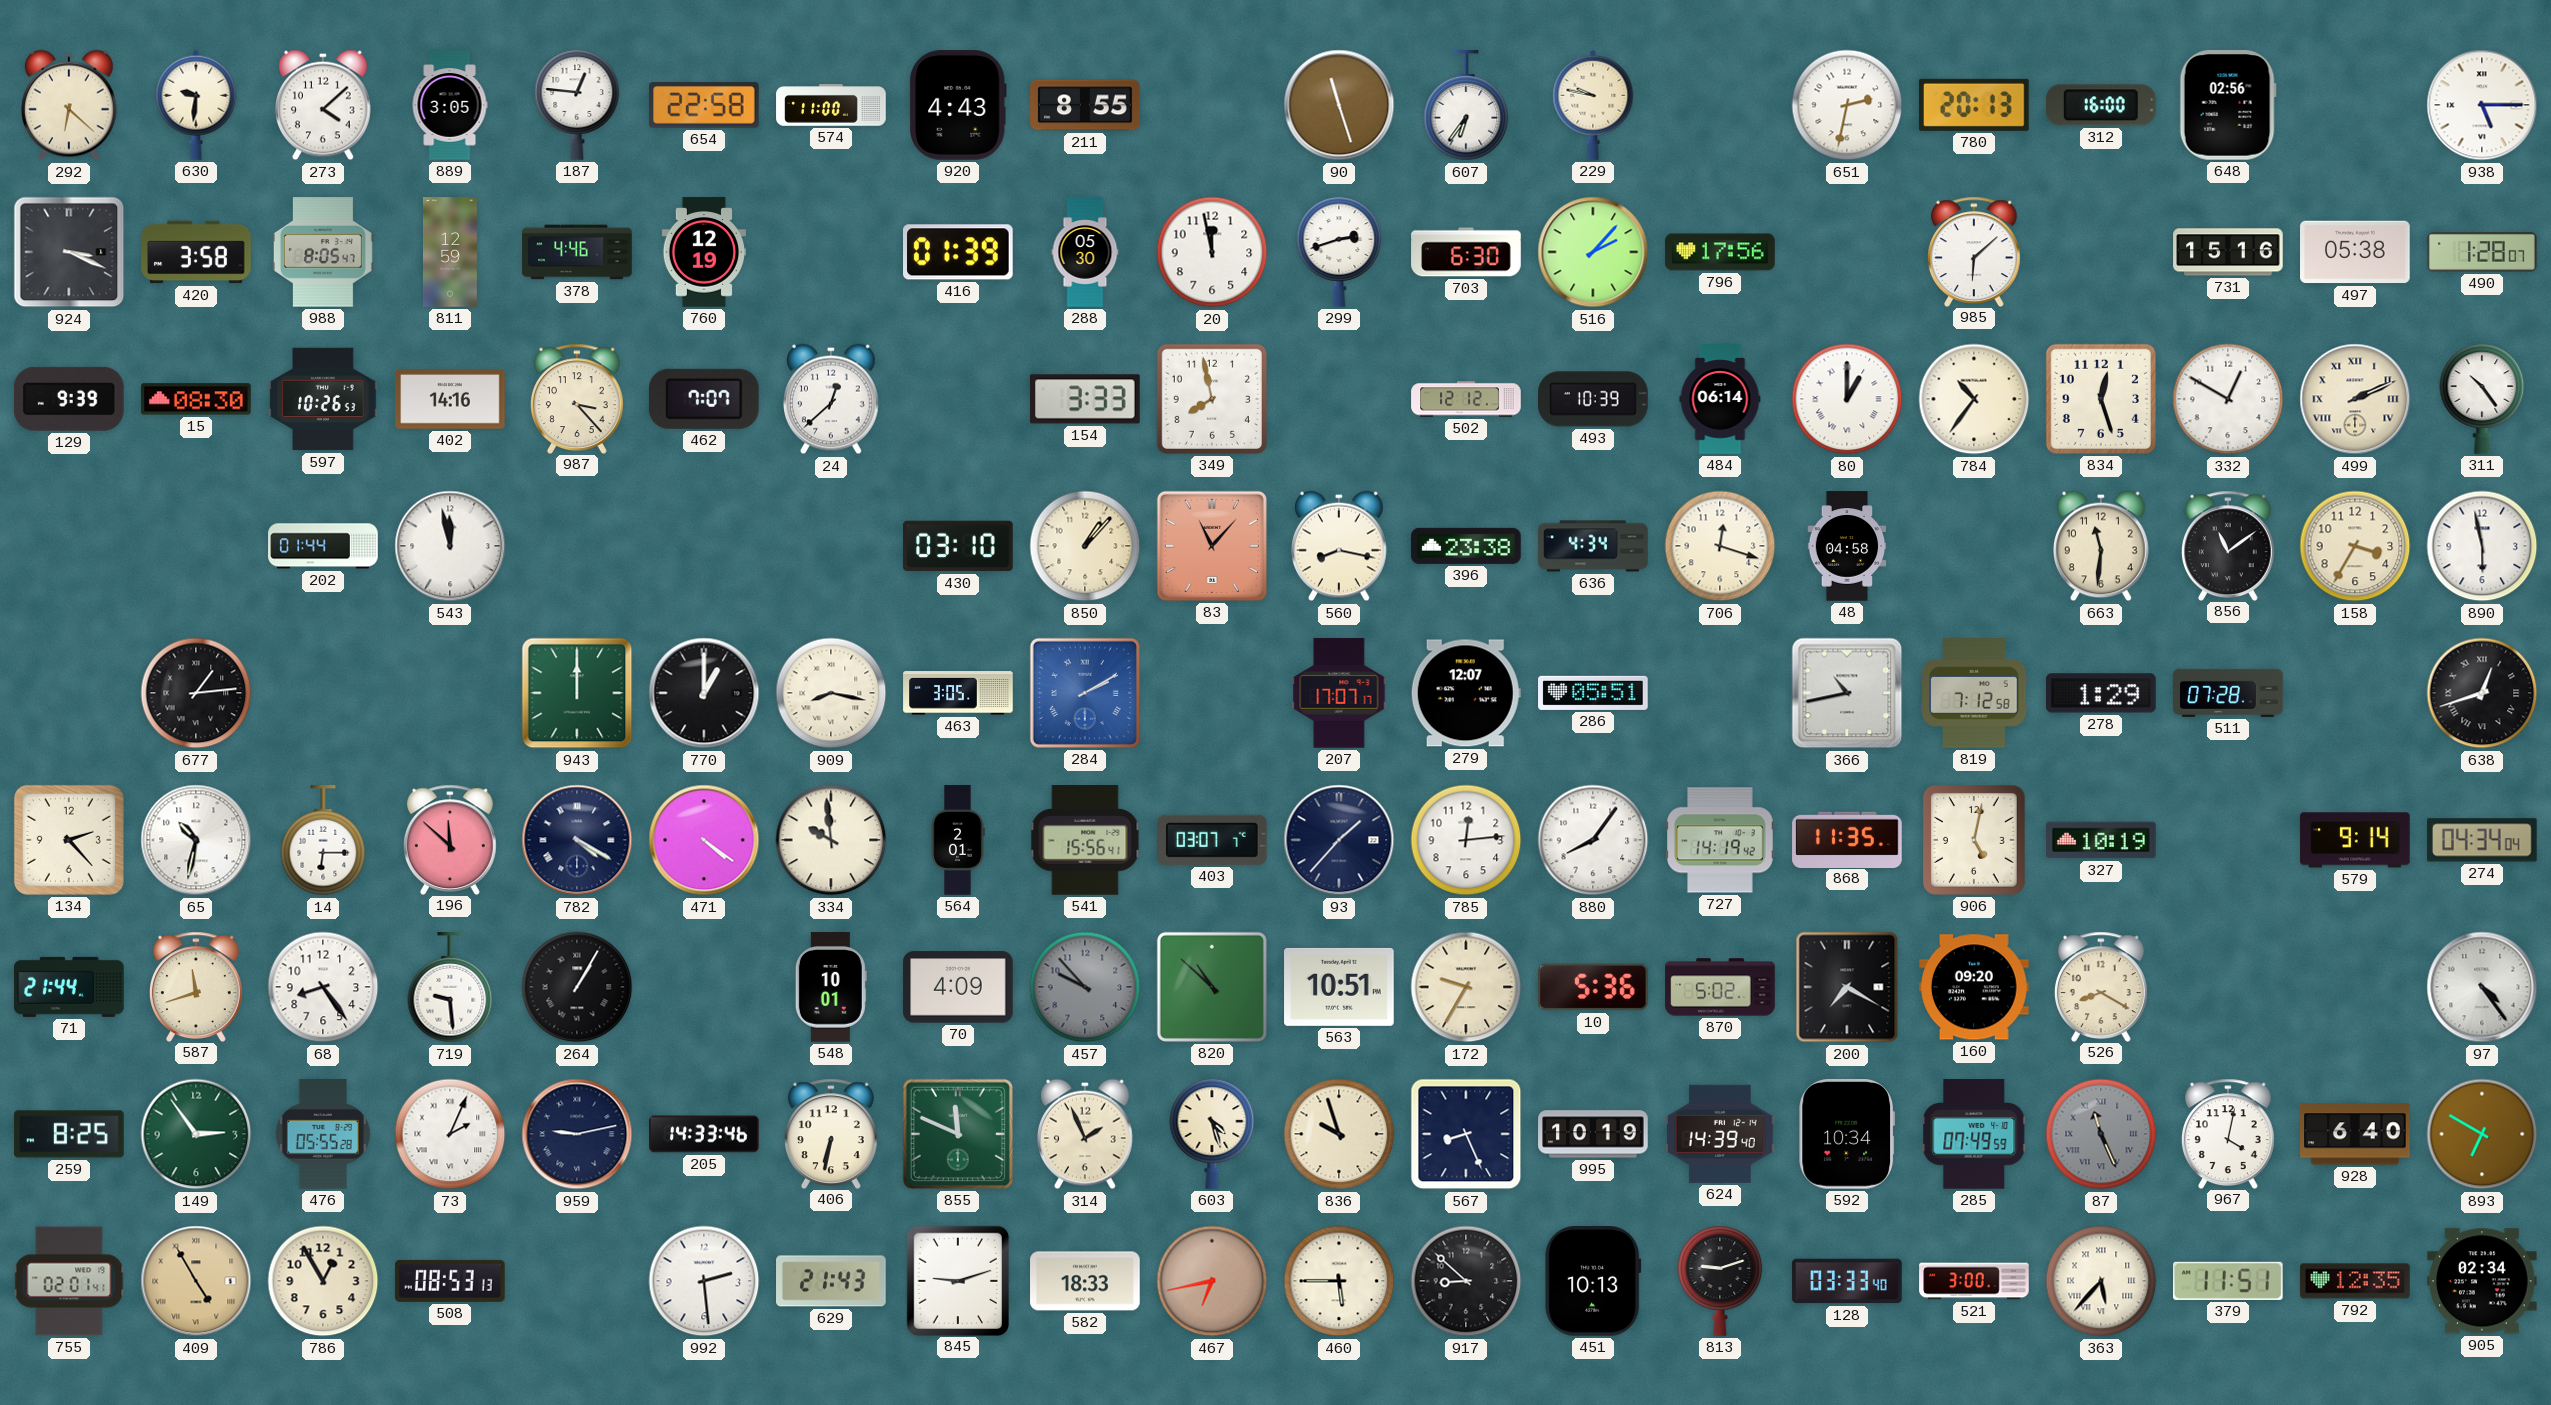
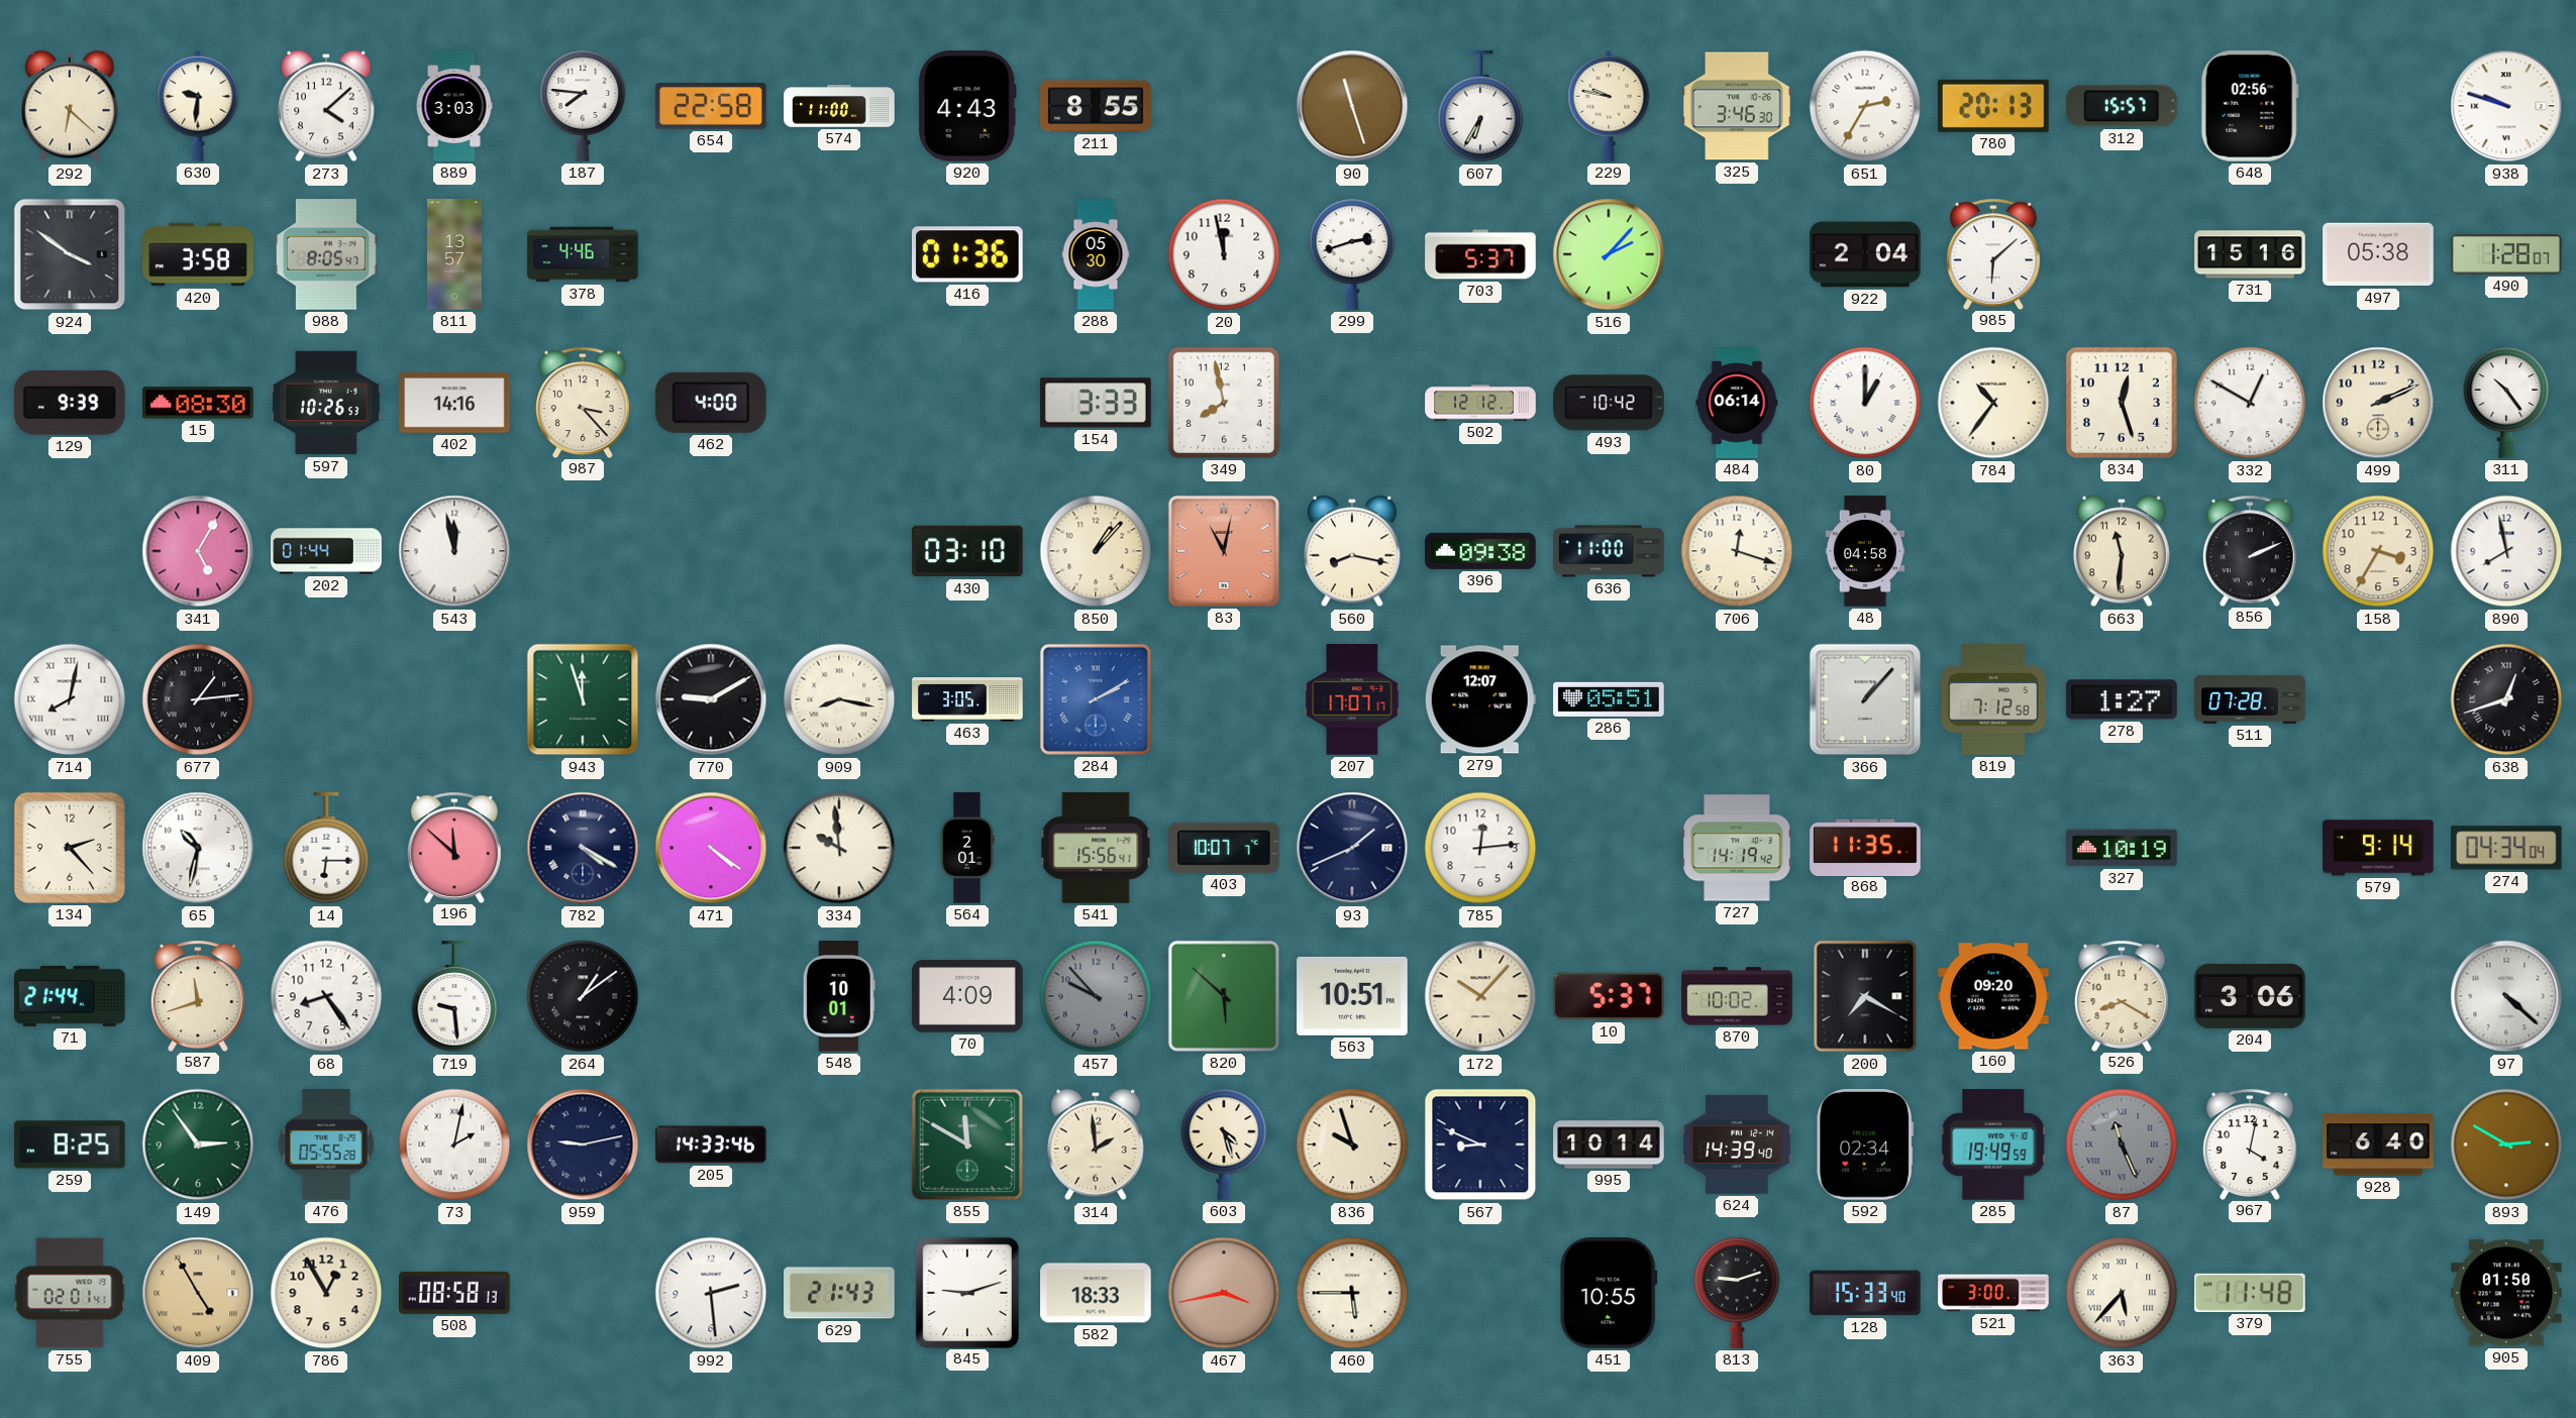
889: 3:05 -> 3:03 (454, 106)
187: 12:46 -> 7:46 (583, 106)
607: 6:36 -> 6:35 (1480, 107)
325: none -> 3:46 (1737, 106)
651: 2:32 -> 2:35 (1865, 106)
312: 16:00 -> 15:57 (2122, 106)
938: 5:15 -> 9:48 (2506, 106)
924: 3:19 -> 3:51 (70, 254)
811: 12:59 -> 13:57 (455, 254)
760: 12:19 -> none (703, 252)
416: 01:39 -> 01:36 (968, 254)
703: 6:30 -> 5:37 (1480, 254)
796: 17:56 -> none (1720, 252)
922: none -> 2:04 (1865, 254)
462: 7:07 -> 4:00 (711, 403)
24: 12:38 -> none (832, 399)
493: 10:39 -> 10:42 (1609, 403)
499 numerals: Roman -> Arabic (2378, 403)
341: none -> 5:05 (198, 551)
83: 11:07 -> 11:02 (1224, 551)
396: 23:38 -> 09:38 (1480, 551)
636: 4:34 -> 11:00 (1609, 551)
856: 11:09 -> 2:11 (2250, 550)
890: 5:58 -> 7:58 (2506, 551)
714: none -> 8:02 (70, 699)
943: 12:00 -> 11:57 (583, 699)
770: 1:00 -> 9:10 (711, 699)
366: 10:43 -> 1:07 (1865, 699)
278: 1:29 -> 1:27 (2122, 699)
403: 03:07 -> 10:07 (1225, 848)
93: 1:37 -> 1:41 (1352, 848)
880: 8:06 -> none (1593, 840)
906: 5:02 -> none (1975, 841)
264: 1:05 -> 1:09 (583, 996)
820: 10:52 -> 5:52 (1224, 996)
172: 9:35 -> 10:07 (1480, 996)
10: 5:36 -> 5:37 (1609, 996)
870: 5:02 -> 10:02 (1737, 996)
204: none -> 3:06 (2250, 996)
97: 4:24 -> 4:22 (2506, 996)
73: 2:04 -> 2:02 (454, 1144)
406: 6:32 -> none (831, 1133)
855: 11:49 -> 11:50 (967, 1144)
314: 1:56 -> 1:59 (1097, 1144)
567: 8:26 -> 8:49 (1480, 1144)
995: 10:19 -> 10:14 (1609, 1144)
592: 10:34 -> 02:34 (1865, 1144)
285: 07:49 -> 19:49 (1993, 1144)
893: 6:50 -> 2:50 (2506, 1144)
508: 08:53 -> 08:58 (455, 1293)
467: 6:43 -> 3:43 (1224, 1293)
917: 8:52 -> none (1466, 1281)
451: 10:13 -> 10:55 (1609, 1294)
128: 03:33 -> 15:33 (1865, 1293)
379: 11:51 -> 11:48 (2251, 1293)
792: 12:35 -> none (2355, 1281)
905: 02:34 -> 01:50 (2506, 1293)
